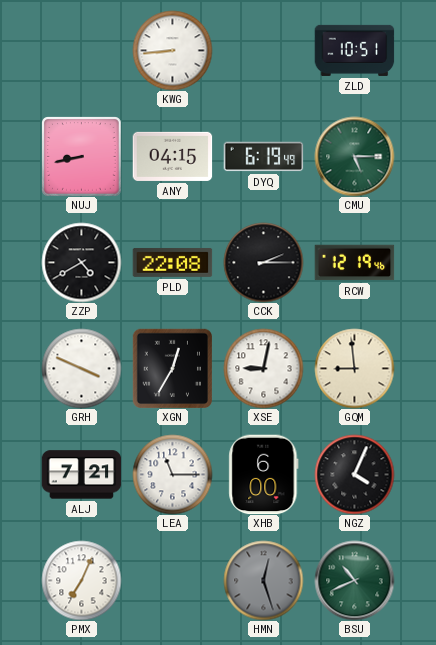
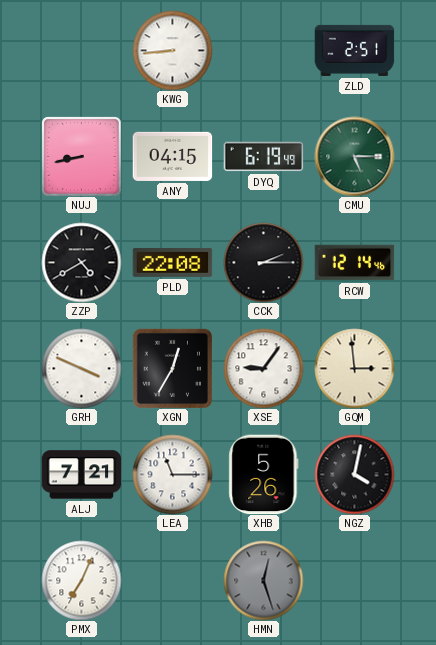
ZLD: 10:51 -> 2:51 (354, 50)
RCW: 12:19 -> 12:14 (354, 263)
XSE: 9:02 -> 9:06 (263, 368)
GQM: 8:59 -> 2:59 (354, 368)
XHB: 6:00 -> 5:26 (264, 474)
NGZ: 4:04 -> 4:02 (354, 474)
BSU: 10:41 -> none (354, 580)
